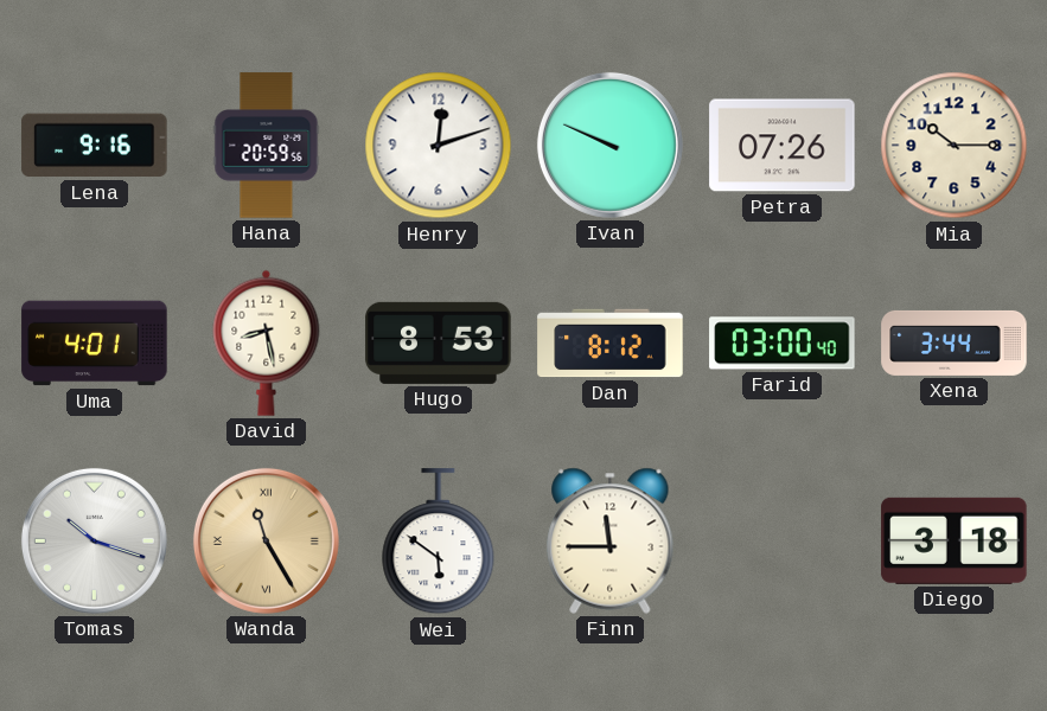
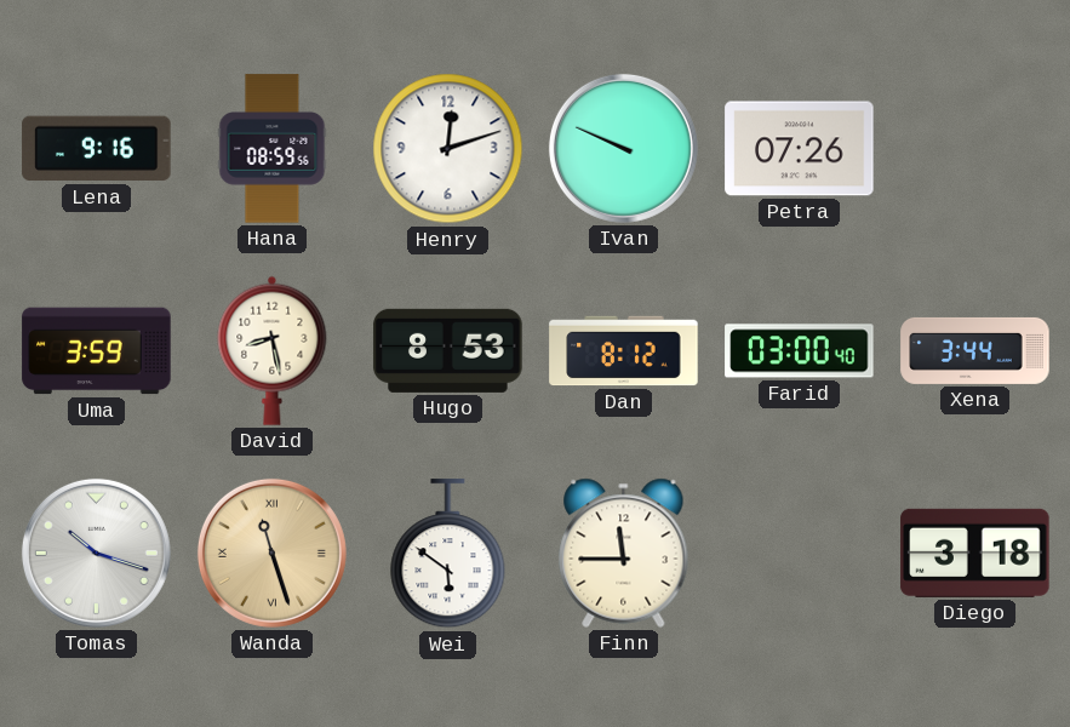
Hana: 20:59 -> 08:59 (273, 149)
Mia: 10:15 -> none (955, 146)
Uma: 4:01 -> 3:59 (97, 351)
Wanda: 11:25 -> 11:27 (271, 553)
